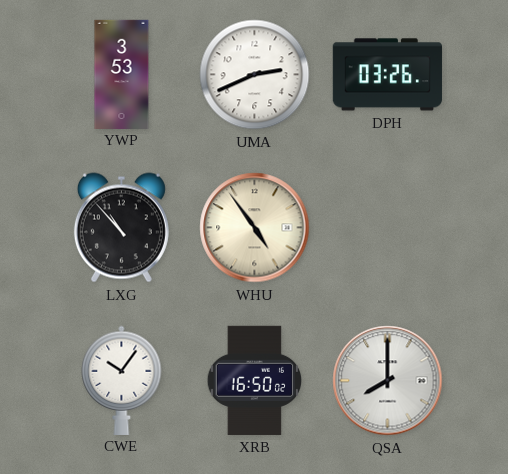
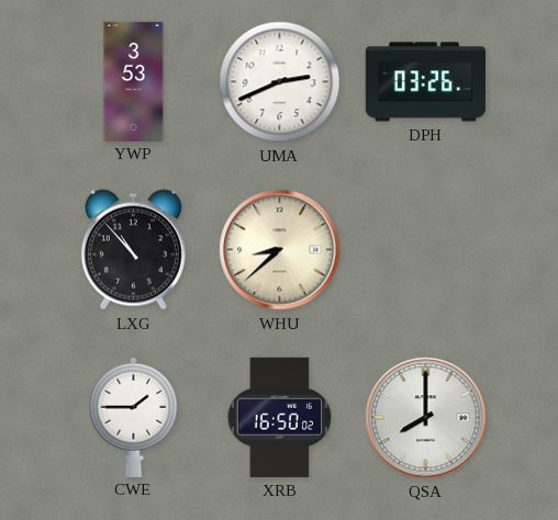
WHU: 4:54 -> 8:38 (280, 250)
CWE: 10:06 -> 1:45 (134, 417)
